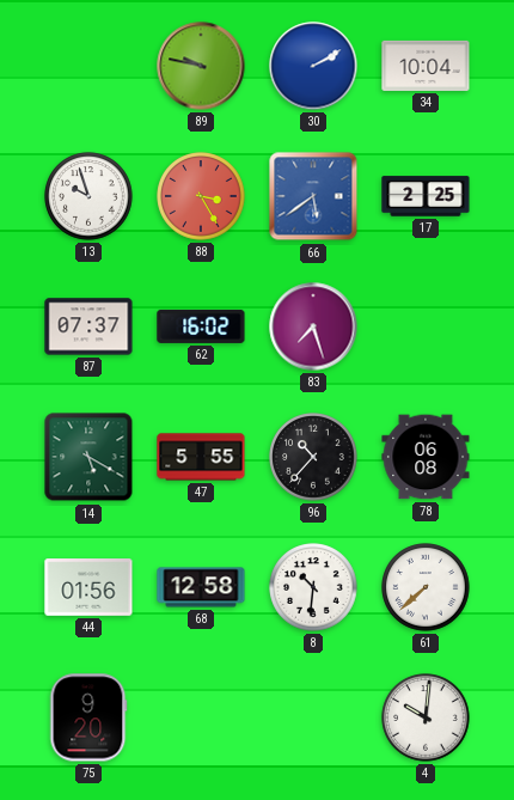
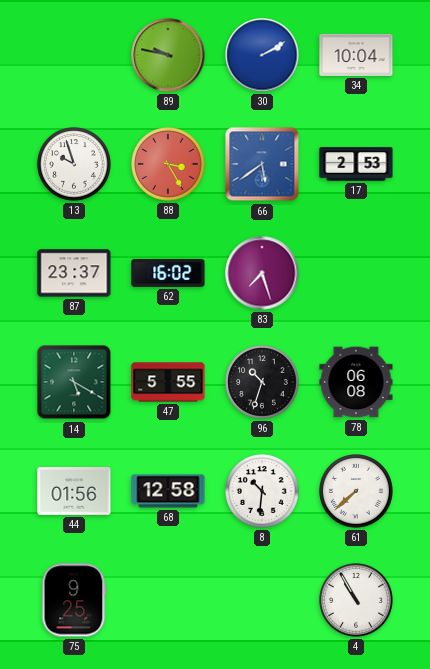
17: 2:25 -> 2:53 (356, 164)
87: 07:37 -> 23:37 (74, 273)
96: 10:37 -> 10:33 (262, 382)
75: 9:20 -> 9:25 (74, 600)
4: 10:01 -> 10:55 (356, 600)
